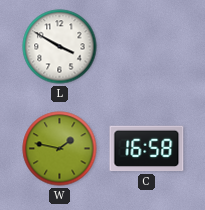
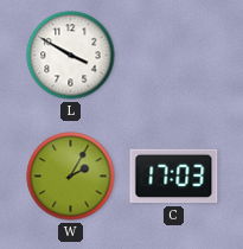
W: 1:47 -> 2:05 (71, 177)
C: 16:58 -> 17:03 (174, 177)
